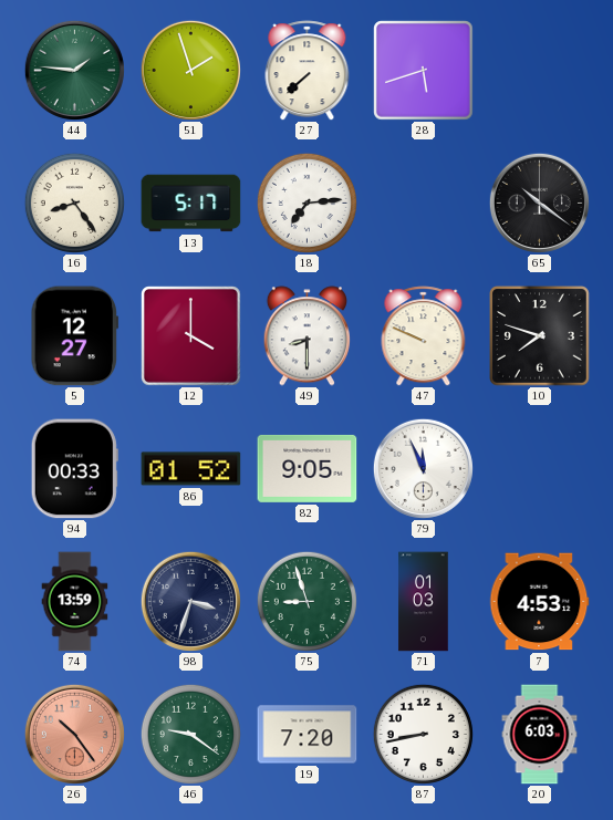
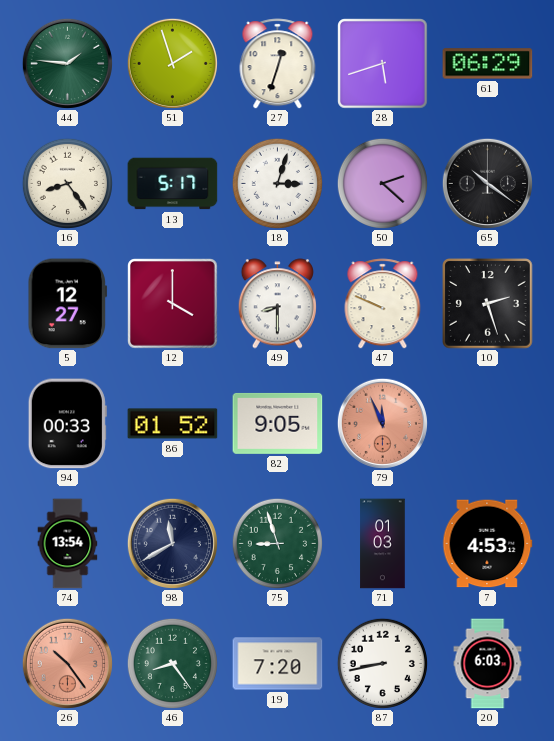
27: 7:38 -> 12:33 (278, 64)
61: none -> 06:29 (488, 64)
18: 7:14 -> 3:03 (277, 183)
50: none -> 2:22 (382, 183)
10: 7:48 -> 2:27 (488, 304)
79 dial: white -> salmon (382, 423)
74: 13:59 -> 13:54 (68, 544)
98: 3:33 -> 11:40 (172, 543)
46: 9:21 -> 8:24 (172, 663)
